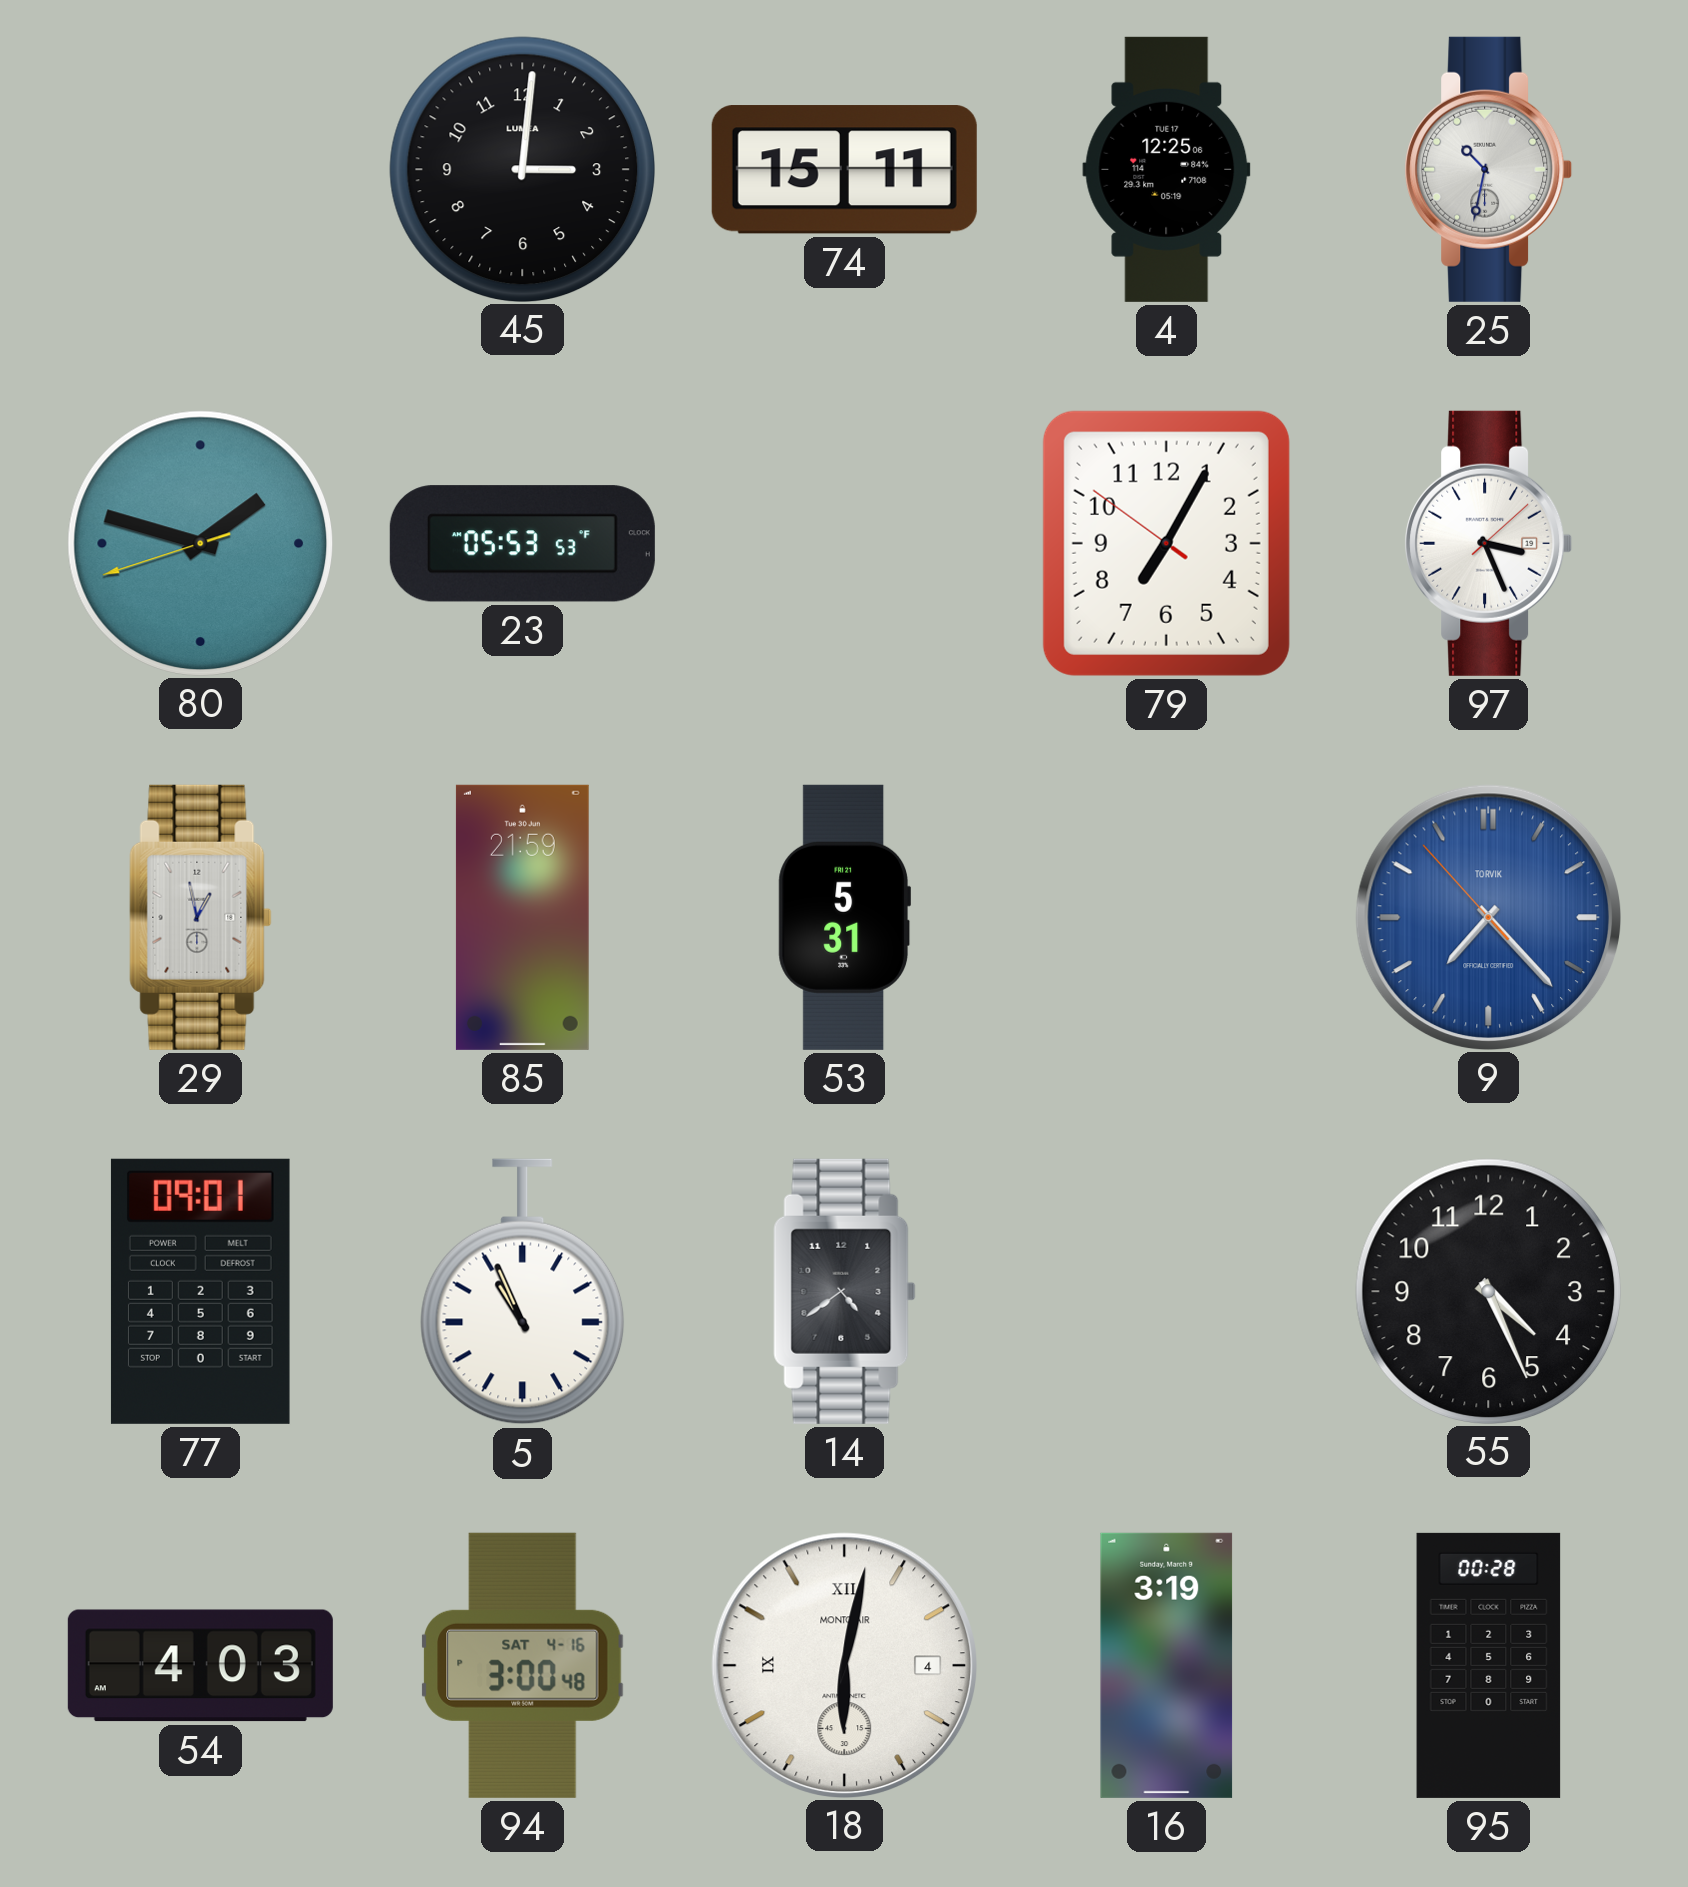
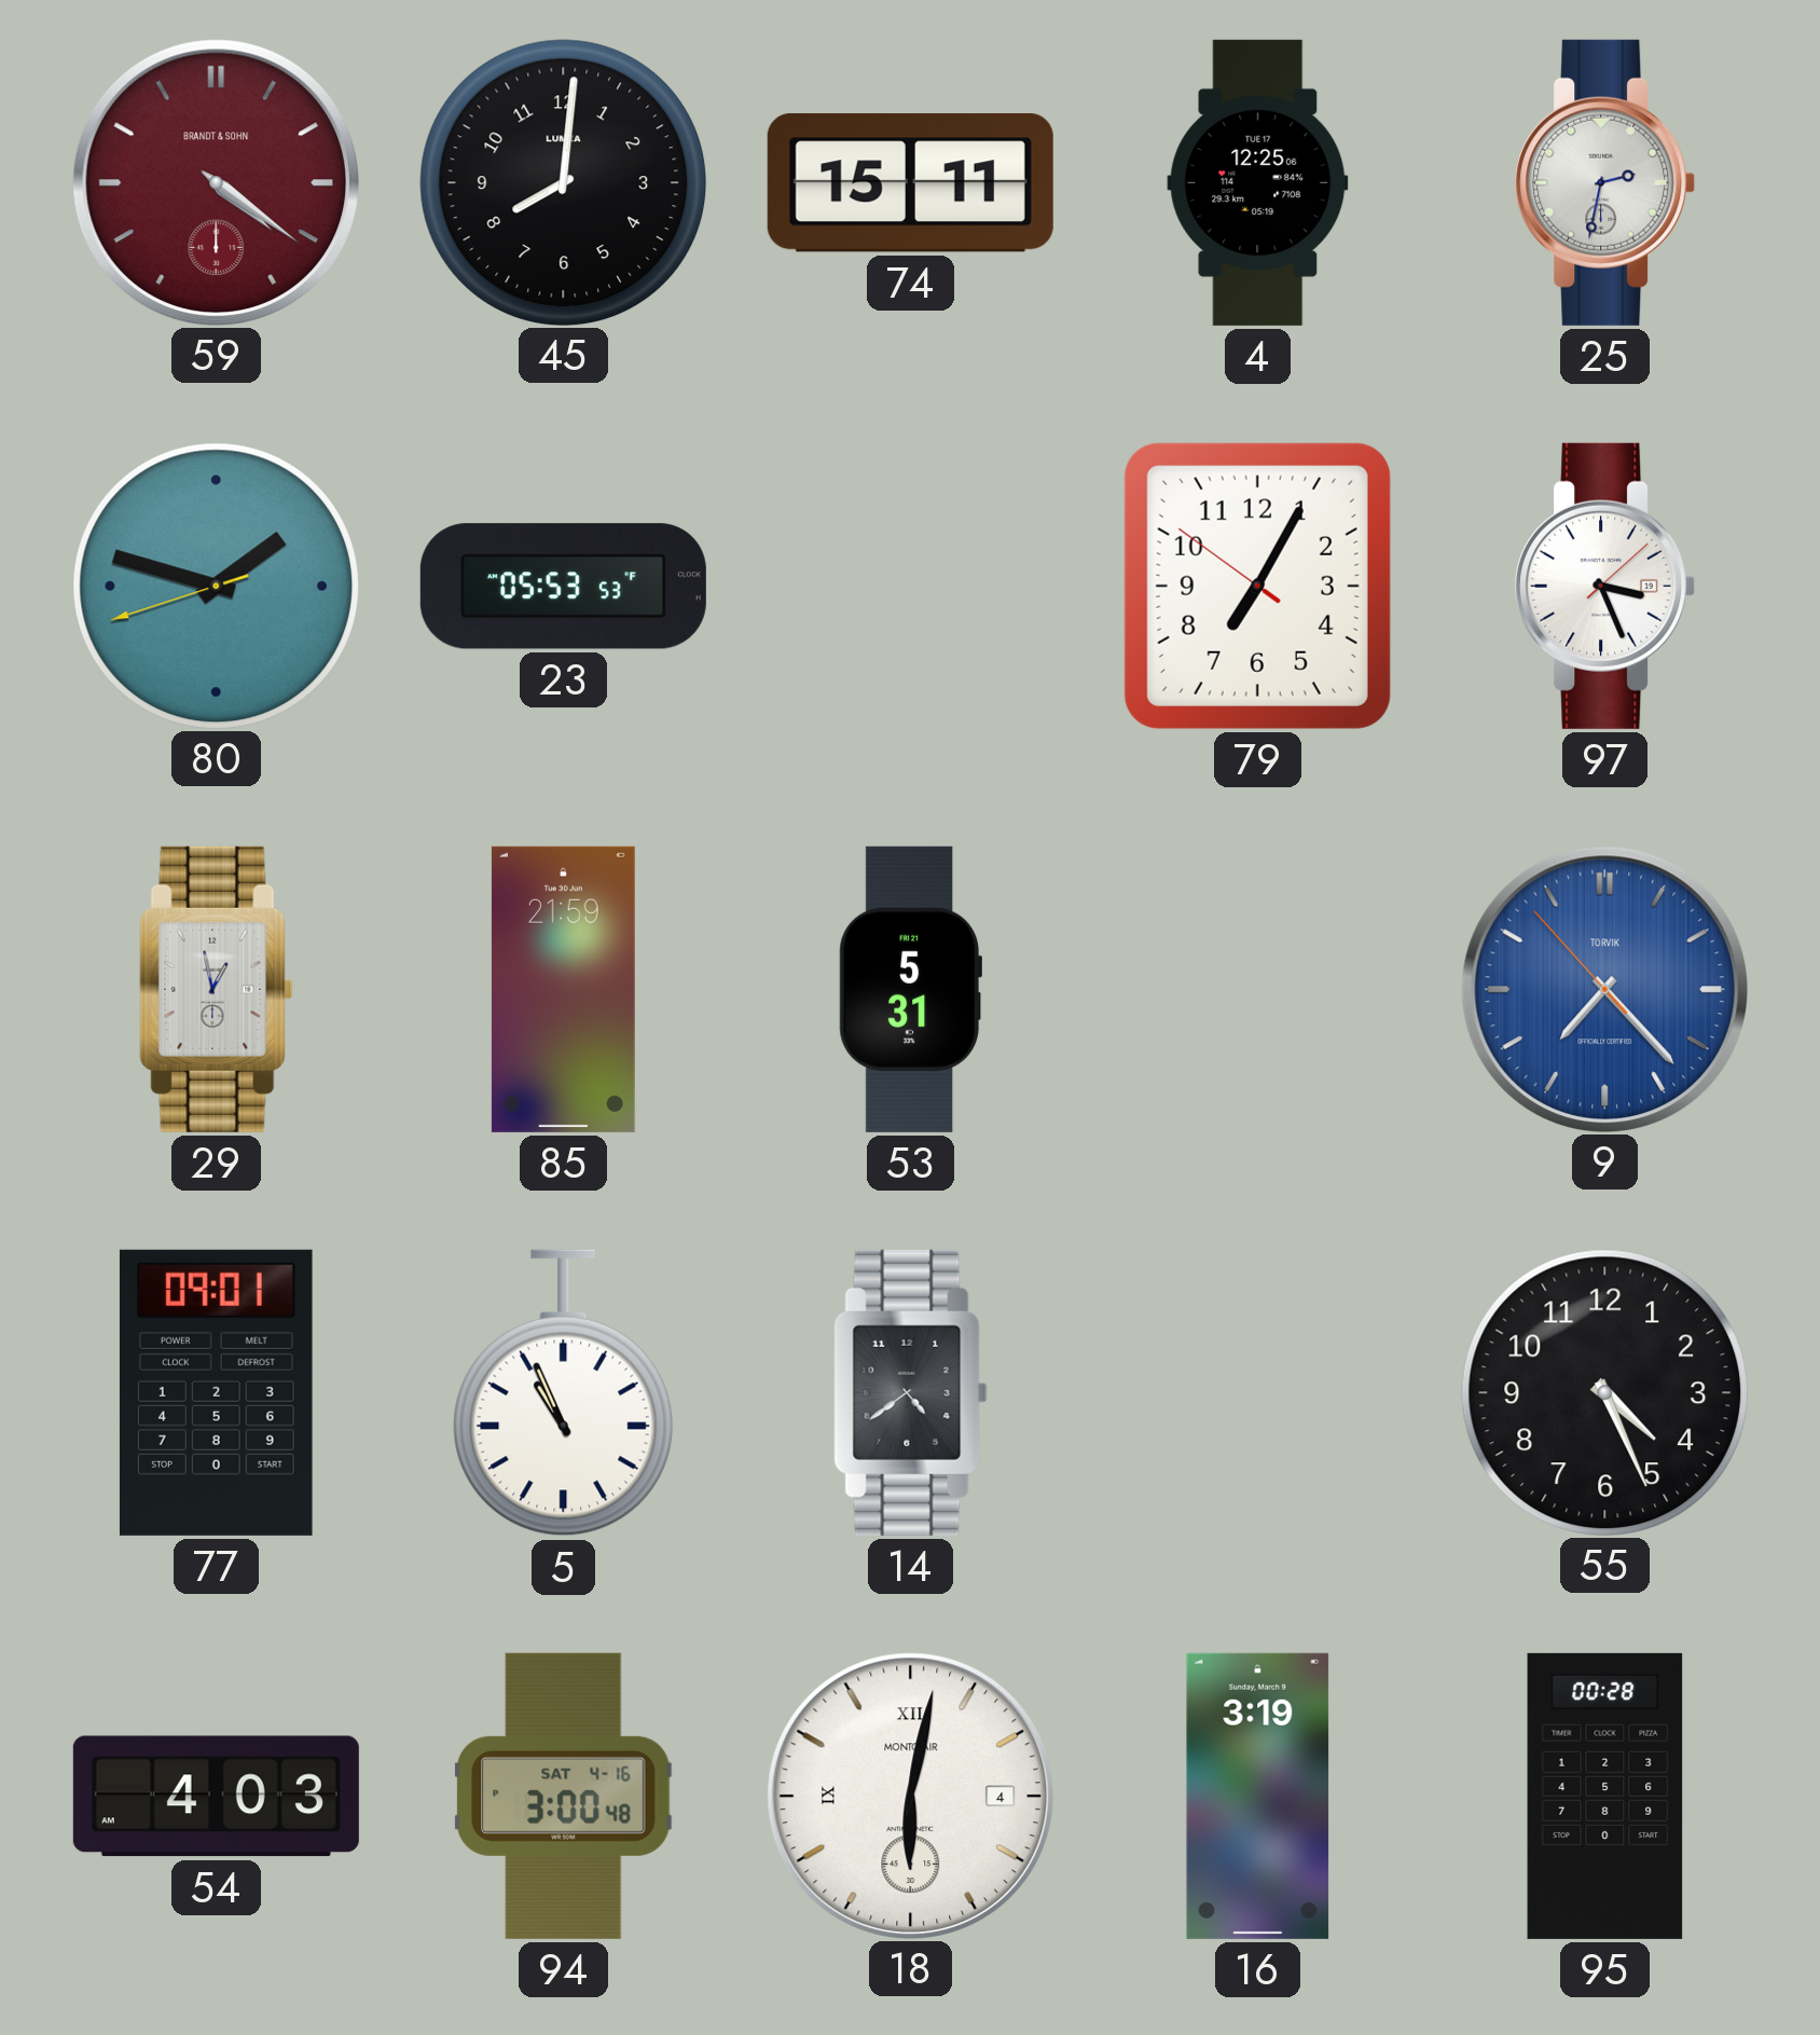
59: none -> 4:21 (216, 182)
45: 3:01 -> 8:01 (563, 182)
25: 10:32 -> 2:32 (1605, 182)
